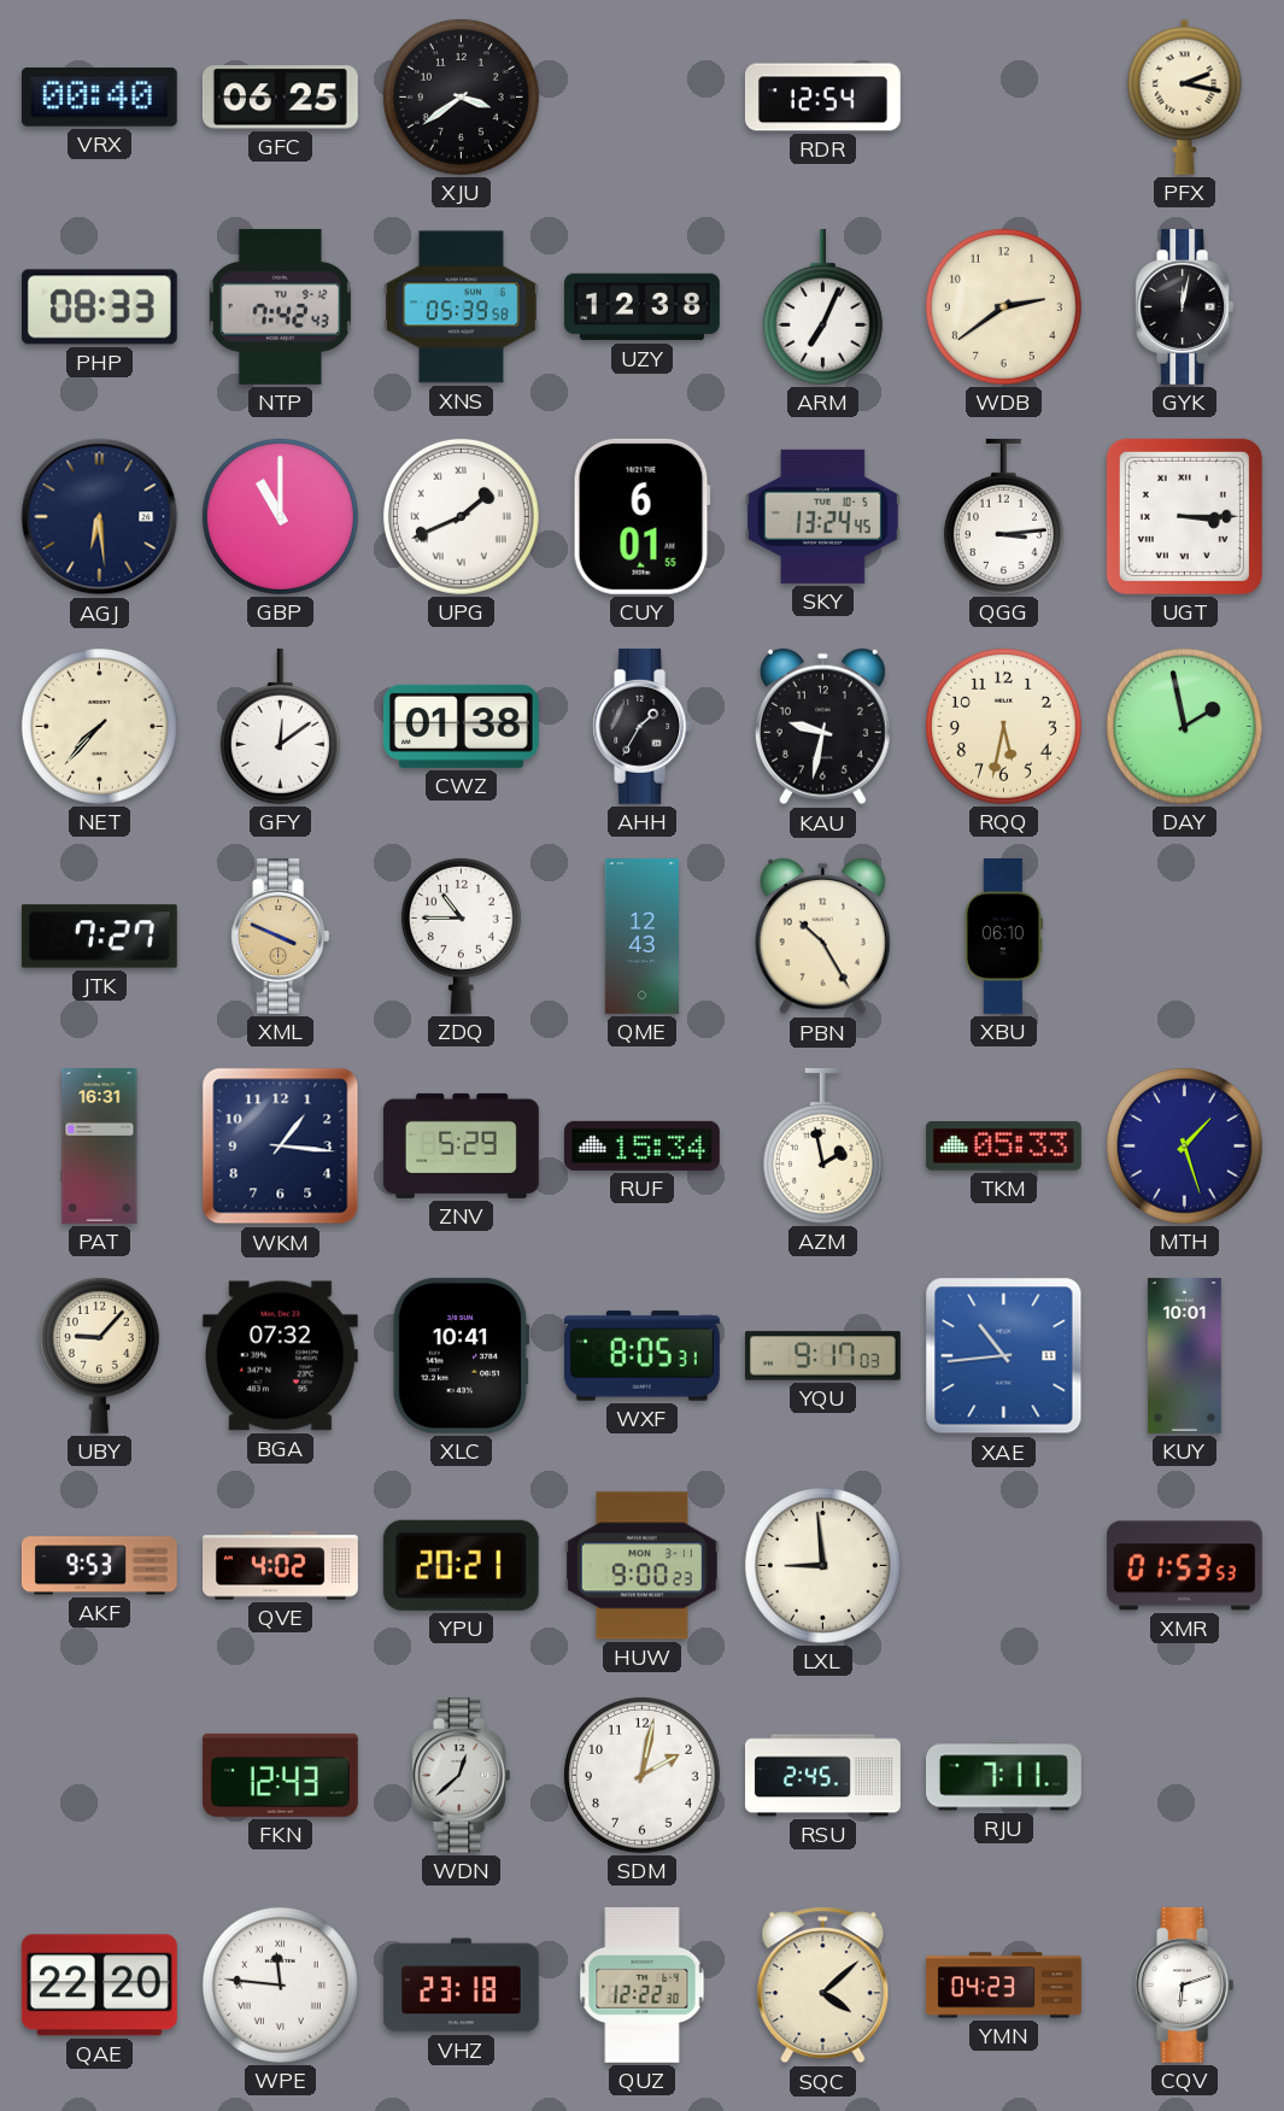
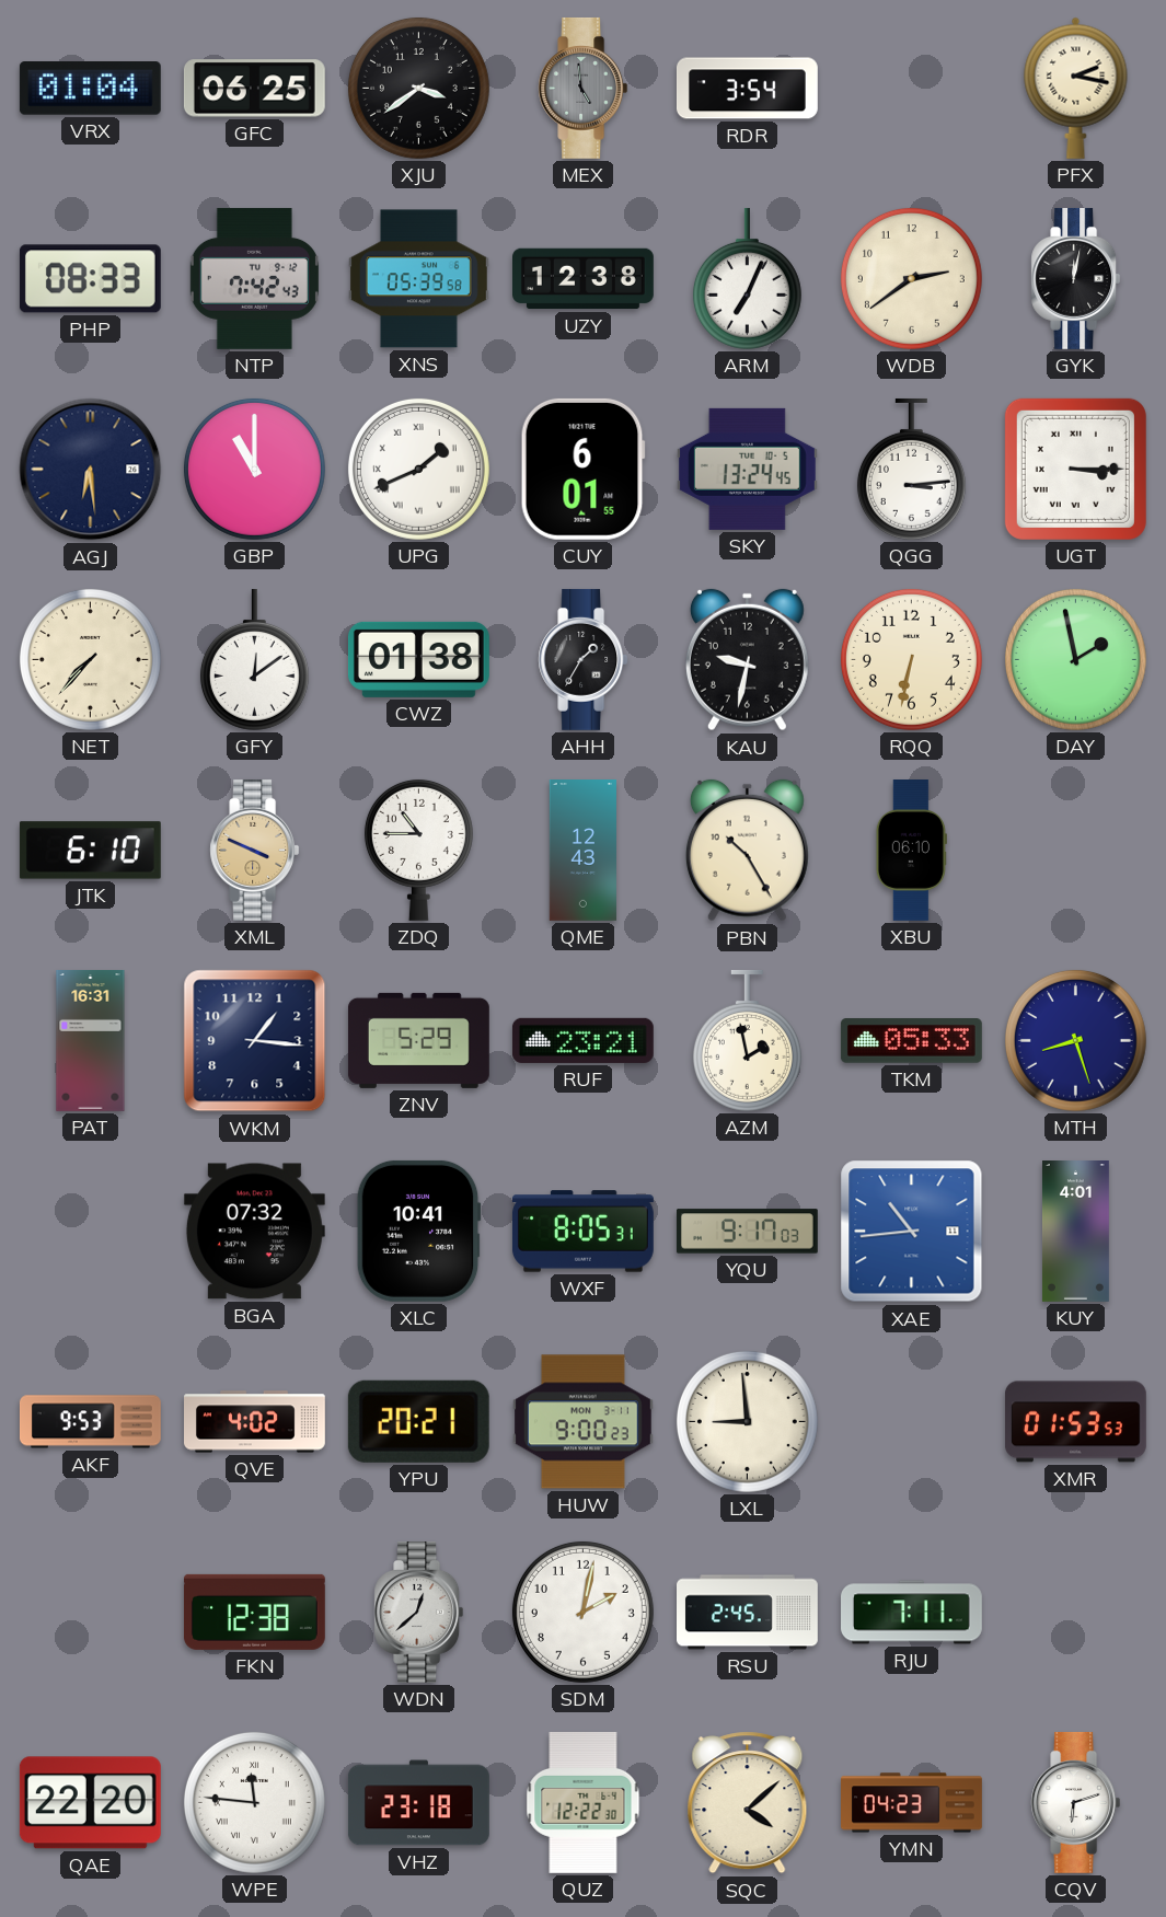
VRX: 00:40 -> 01:04 (90, 89)
MEX: none -> 4:59 (584, 88)
RDR: 12:54 -> 3:54 (747, 89)
RQQ: 5:32 -> 6:32 (911, 659)
JTK: 7:27 -> 6:10 (90, 851)
RUF: 15:34 -> 23:21 (582, 1040)
MTH: 1:27 -> 8:27 (1075, 1040)
UBY: 9:07 -> none (99, 1355)
KUY: 10:01 -> 4:01 (1075, 1232)
FKN: 12:43 -> 12:38 (254, 1612)
